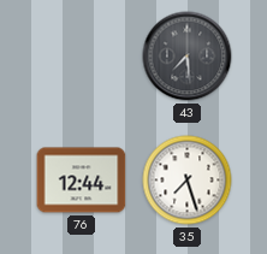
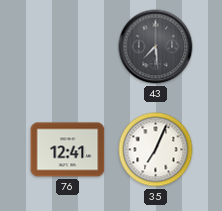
76: 12:44 -> 12:41 (68, 150)
35: 7:27 -> 7:04 (156, 150)
